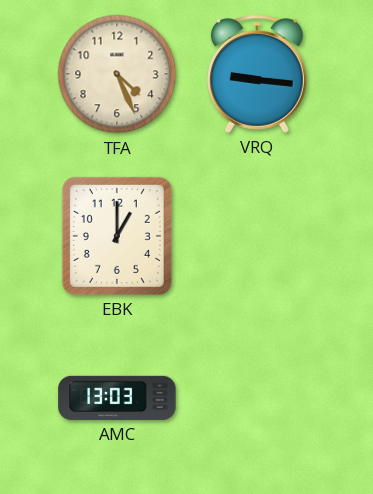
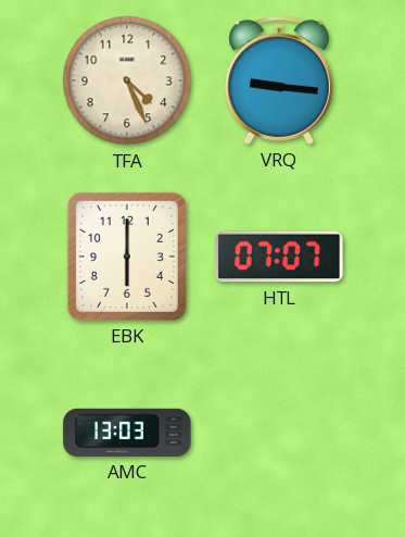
EBK: 1:00 -> 6:00 (127, 257)
HTL: none -> 07:07 (279, 257)
